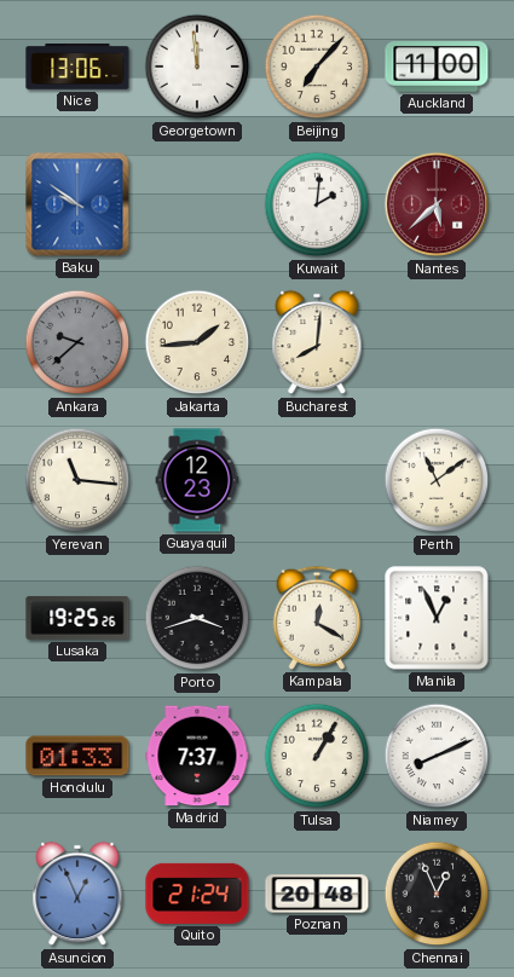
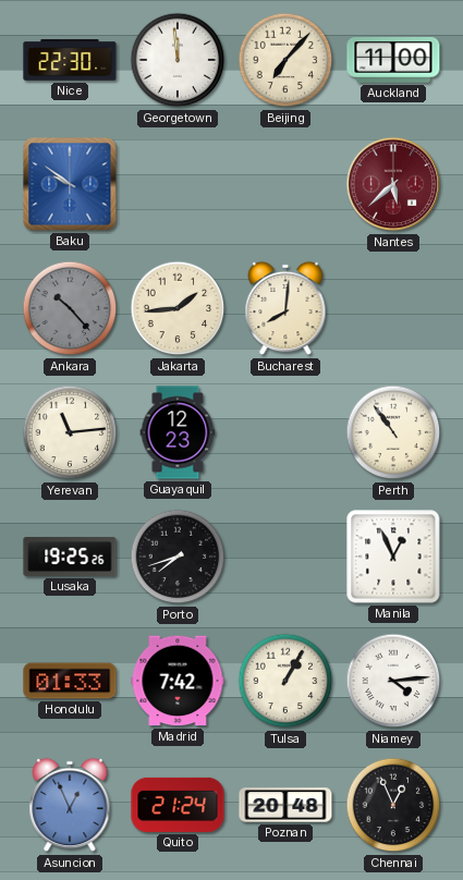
Nice: 13:06 -> 22:30 (70, 61)
Kuwait: 2:01 -> none (317, 204)
Ankara: 9:38 -> 10:23 (70, 308)
Yerevan: 11:16 -> 11:14 (70, 432)
Perth: 11:09 -> 10:54 (393, 432)
Porto: 3:42 -> 7:42 (178, 557)
Kampala: 12:20 -> none (317, 618)
Madrid: 7:37 -> 7:42 (178, 681)
Niamey: 8:11 -> 4:14 (393, 681)
